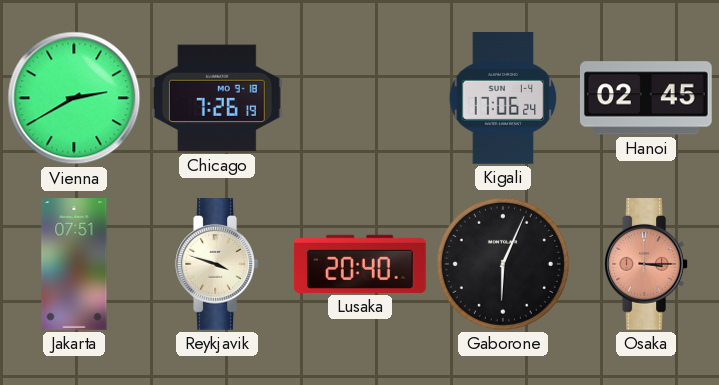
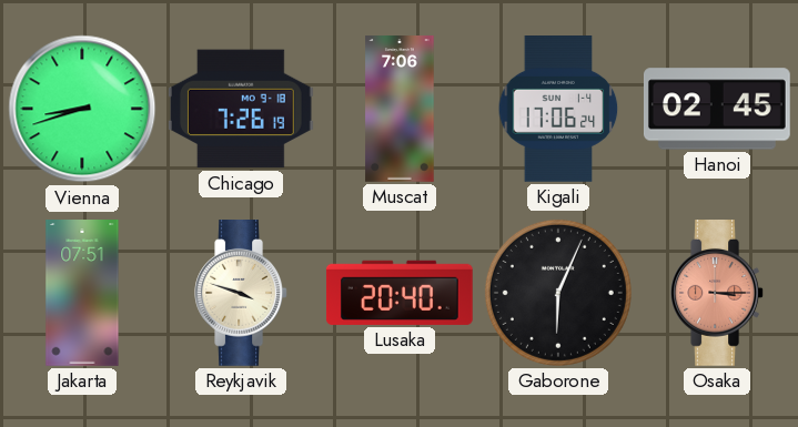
Vienna: 2:40 -> 8:42 (82, 109)
Muscat: none -> 7:06 (400, 109)
